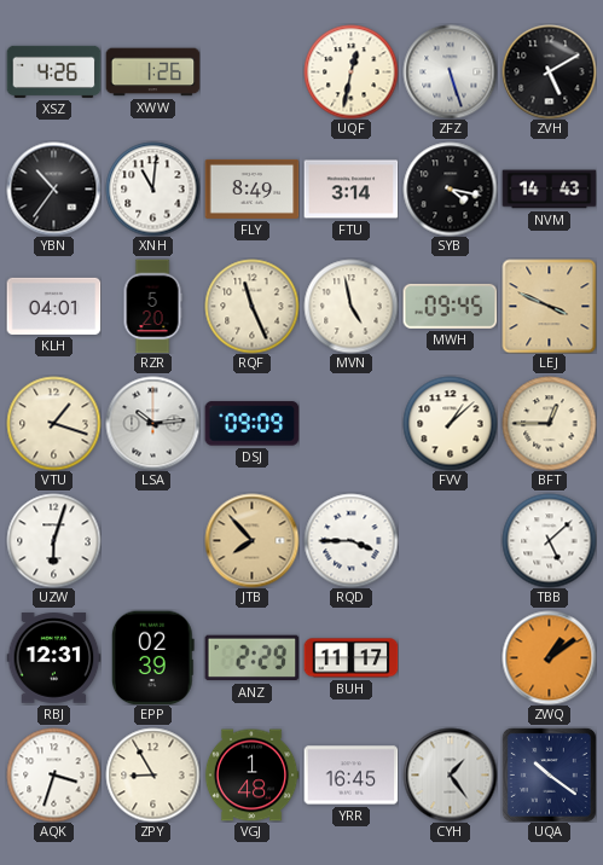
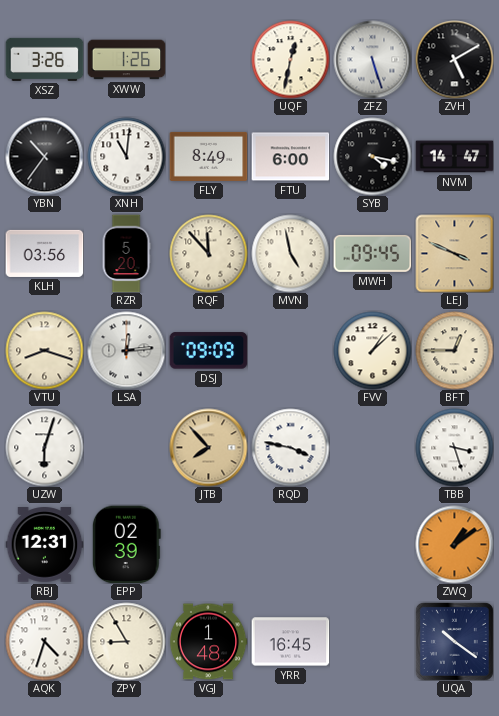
XSZ: 4:26 -> 3:26 (44, 59)
FTU: 3:14 -> 6:00 (290, 157)
NVM: 14:43 -> 14:47 (454, 157)
KLH: 04:01 -> 03:56 (44, 253)
RQF: 11:26 -> 11:53 (208, 253)
VTU: 1:18 -> 8:18 (44, 350)
LSA: 10:14 -> 12:14 (126, 350)
RQD: 3:45 -> 3:47 (290, 447)
TBB: 5:08 -> 3:27 (454, 447)
ANZ: 2:29 -> none (251, 658)
BUH: 11:17 -> none (350, 658)
AQK: 3:33 -> 4:33 (44, 641)
CYH: 1:24 -> none (450, 774)
